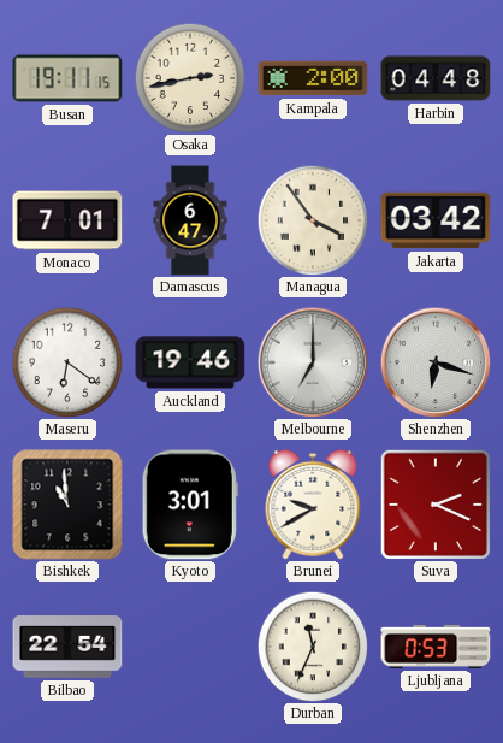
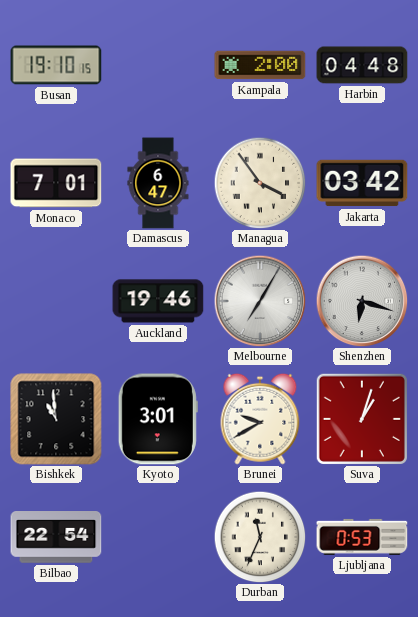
Busan: 19:11 -> 19:10 (56, 65)
Osaka: 2:43 -> none (190, 78)
Maseru: 6:21 -> none (67, 362)
Melbourne: 7:00 -> 7:05 (260, 301)
Suva: 2:19 -> 1:03 (362, 419)
